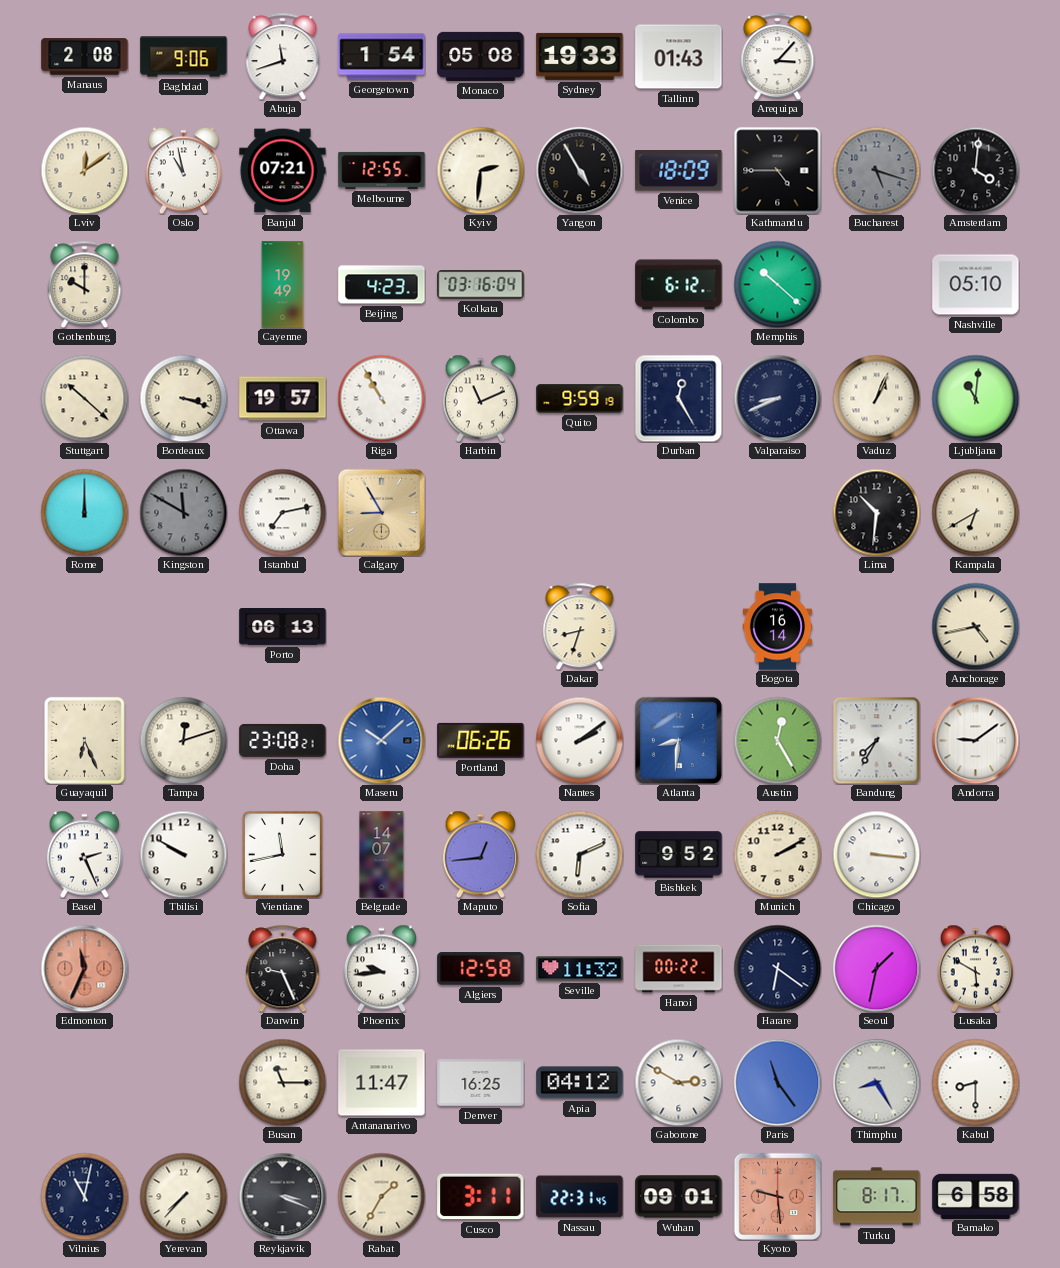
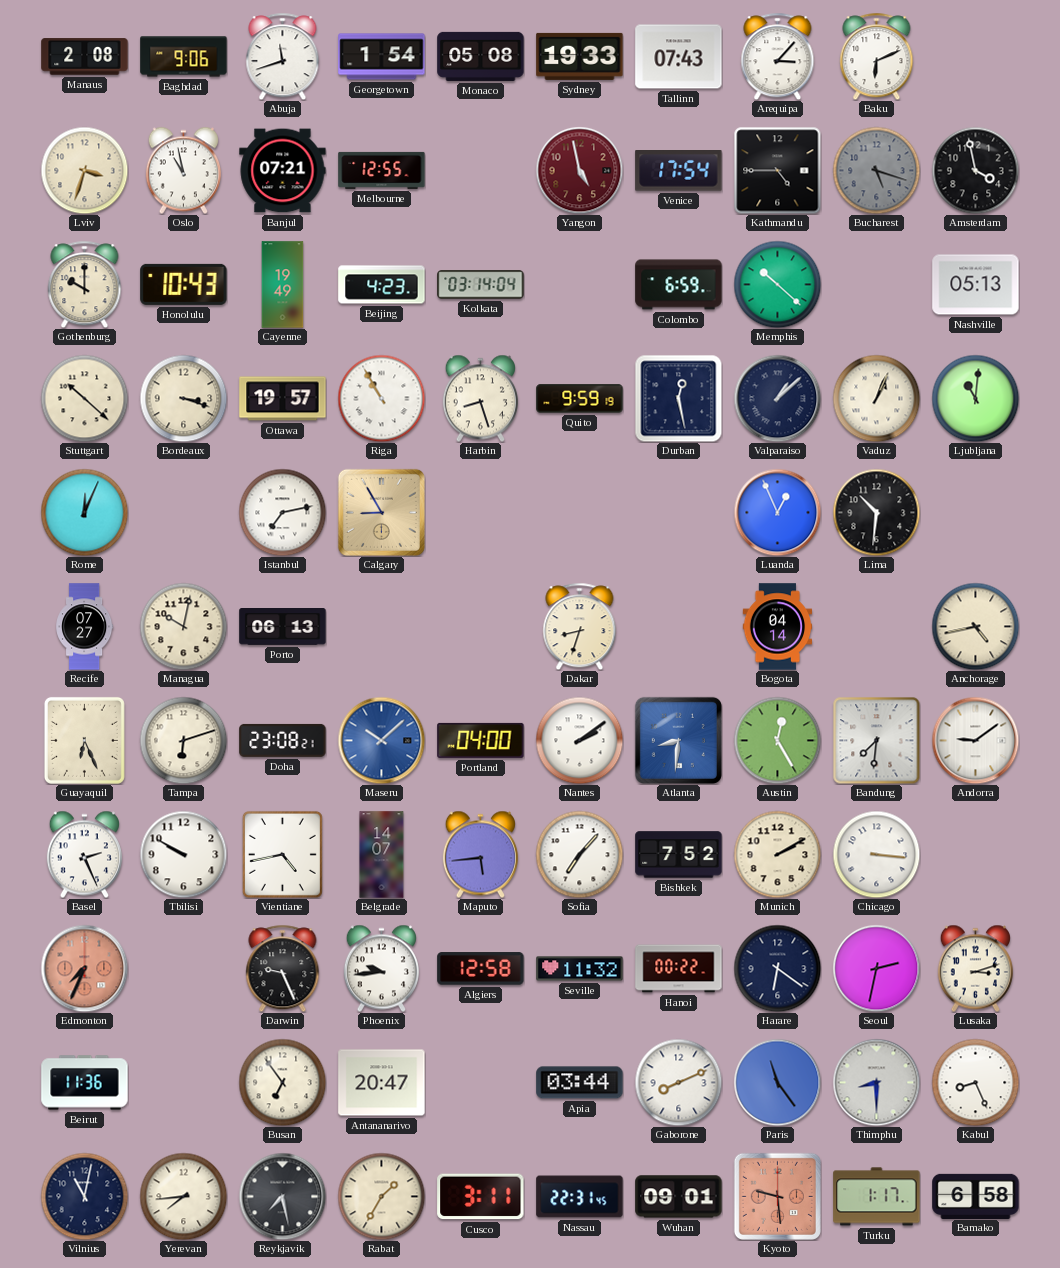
Tallinn: 01:43 -> 07:43 (679, 57)
Baku: none -> 6:11 (877, 56)
Lviv: 12:09 -> 3:33 (84, 170)
Kyiv: 2:31 -> none (480, 170)
Yangon: 4:55 -> 4:58 (579, 170)
Yangon dial: black -> burgundy (579, 170)
Venice: 18:09 -> 17:54 (679, 171)
Amsterdam: 4:01 -> 3:58 (975, 170)
Honolulu: none -> 10:43 (184, 284)
Kolkata: 03:16 -> 03:14 (481, 285)
Colombo: 6:12 -> 6:59 (679, 285)
Nashville: 05:10 -> 05:13 (976, 285)
Harbin: 11:11 -> 8:27 (480, 398)
Durban: 12:25 -> 12:28 (678, 398)
Valparaiso: 8:41 -> 1:08 (777, 398)
Rome: 12:00 -> 12:04 (84, 512)
Kingston: 11:50 -> none (183, 512)
Luanda: none -> 12:56 (777, 512)
Kampala: 6:40 -> none (975, 512)
Recife: none -> 07:27 (85, 627)
Managua: none -> 10:02 (183, 626)
Bogota: 16:14 -> 04:14 (778, 627)
Tampa: 12:12 -> 6:12 (183, 740)
Portland: 06:26 -> 04:00 (481, 740)
Bandung: 7:35 -> 7:31 (876, 740)
Vientiane: 11:43 -> 4:43 (282, 854)
Maputo: 12:44 -> 5:44 (480, 854)
Sofia: 6:11 -> 7:07 (579, 854)
Bishkek: 9:52 -> 7:52 (679, 855)
Edmonton: 11:34 -> 7:34 (84, 968)
Seoul: 1:32 -> 2:32 (876, 968)
Lusaka: 5:50 -> 3:12 (975, 968)
Beirut: none -> 11:36 (85, 1083)
Busan: 11:15 -> 6:54 (282, 1082)
Antananarivo: 11:47 -> 20:47 (382, 1083)
Denver: 16:25 -> none (481, 1083)
Apia: 04:12 -> 03:44 (580, 1083)
Gaborone: 2:50 -> 8:11 (678, 1082)
Thimphu: 8:25 -> 8:30 (876, 1082)
Kabul: 8:30 -> 8:26 (975, 1082)
Yerevan: 7:37 -> 7:44 (183, 1196)
Reykjavik: 3:19 -> 7:28 (282, 1196)
Turku: 8:17 -> 1:17 (877, 1197)
